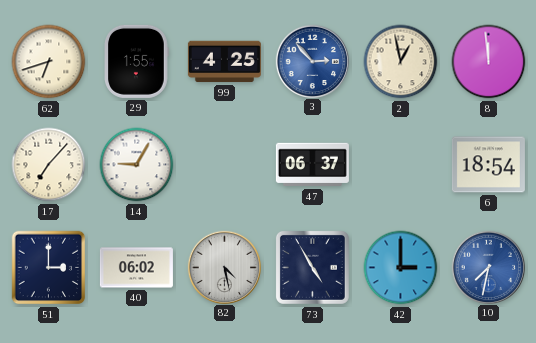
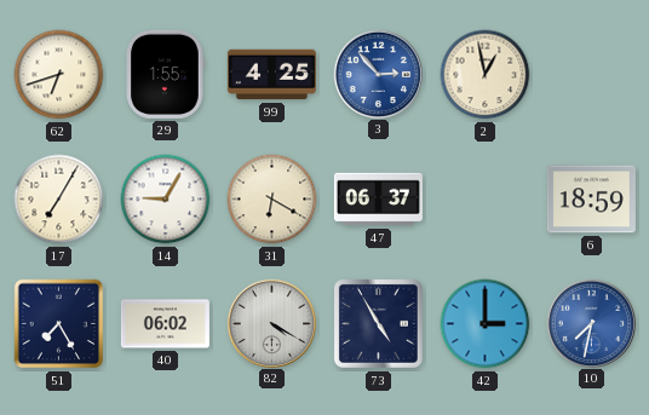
8: 11:59 -> none (489, 62)
17: 7:07 -> 7:05 (59, 200)
31: none -> 6:20 (272, 200)
6: 18:54 -> 18:59 (591, 200)
51: 3:00 -> 7:25 (59, 324)
82: 4:28 -> 4:20 (271, 323)
